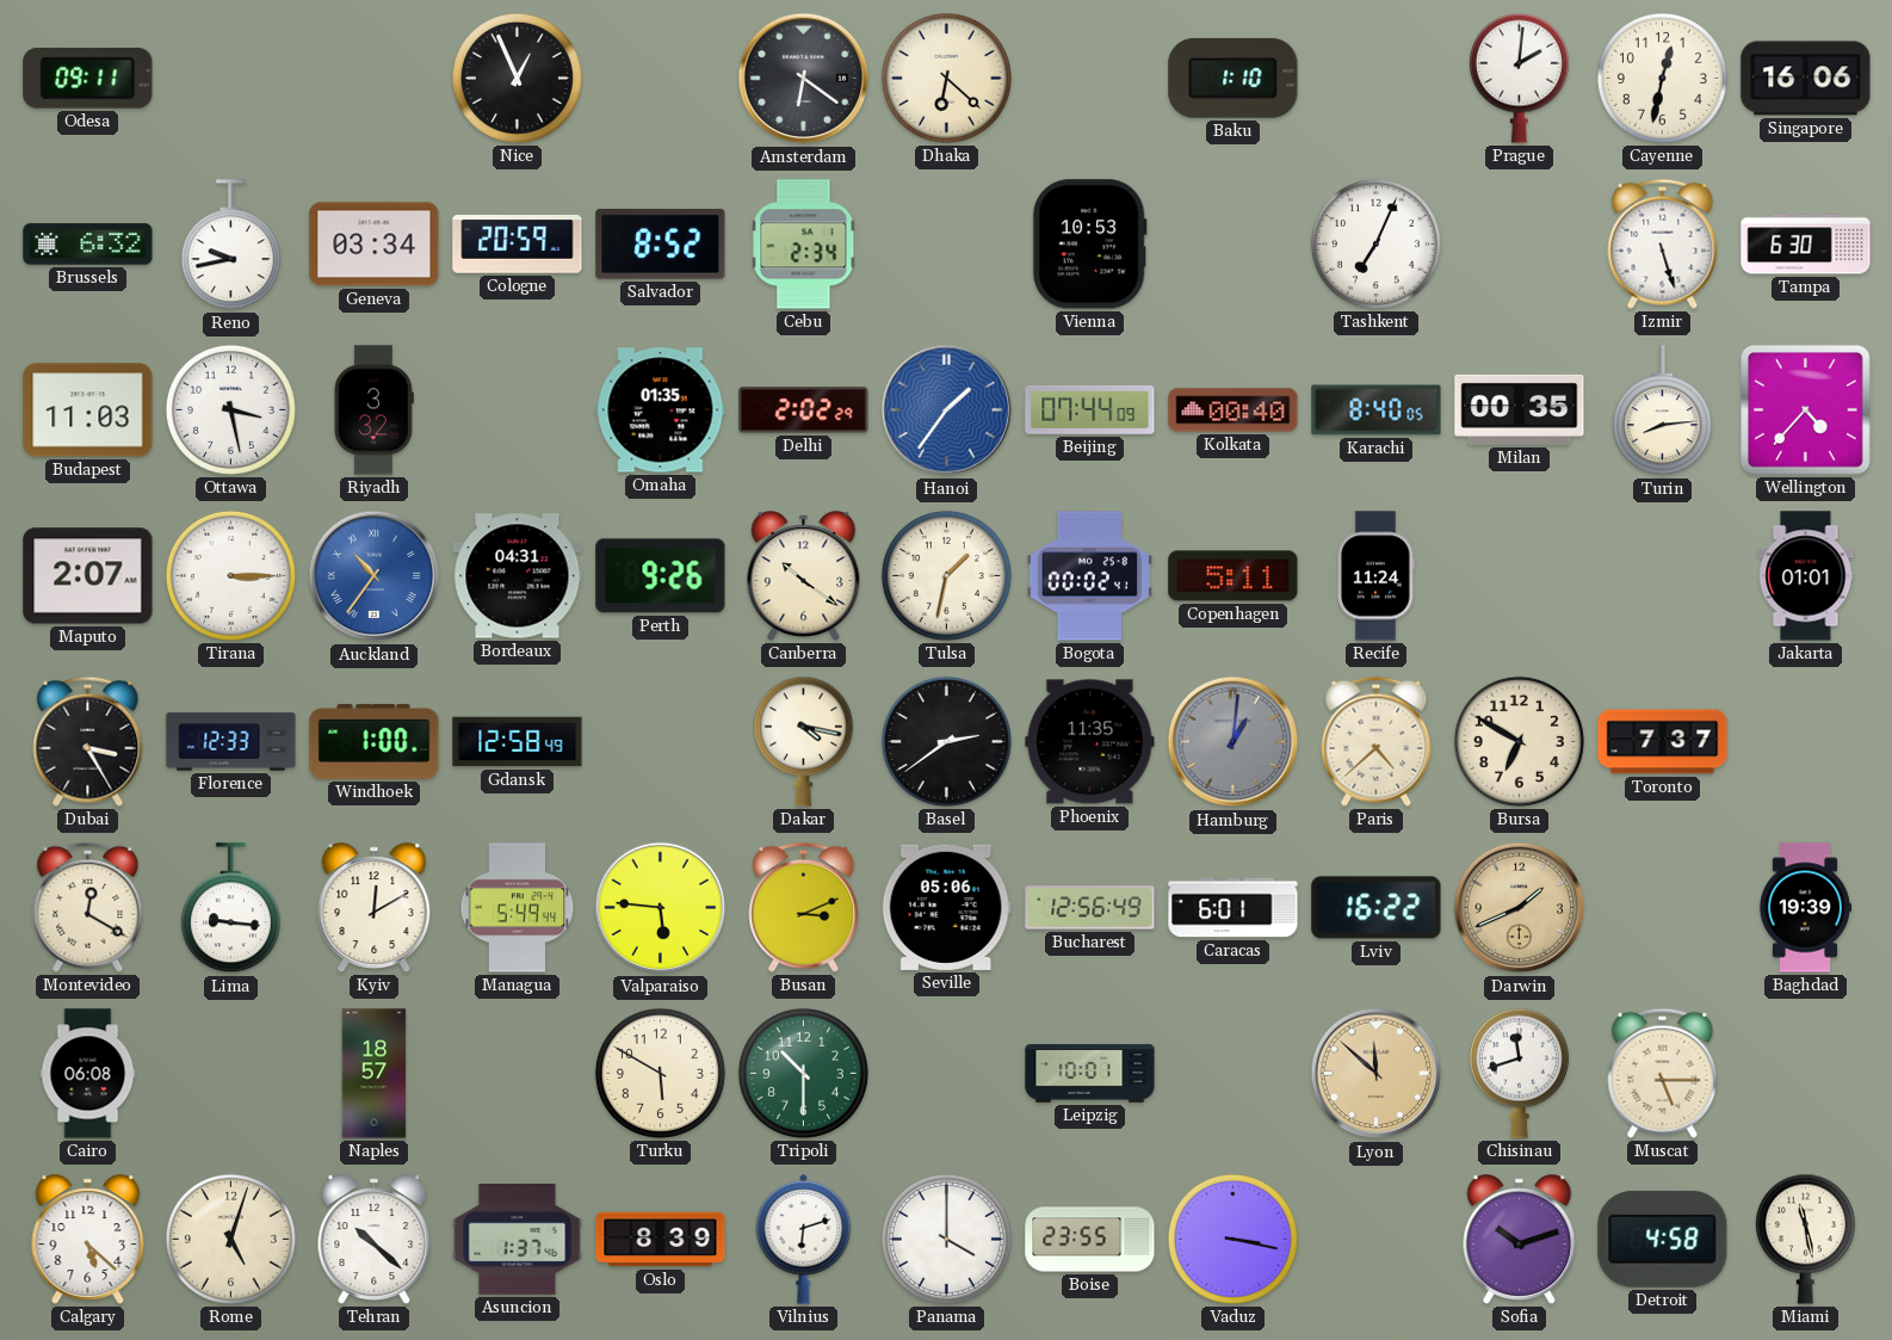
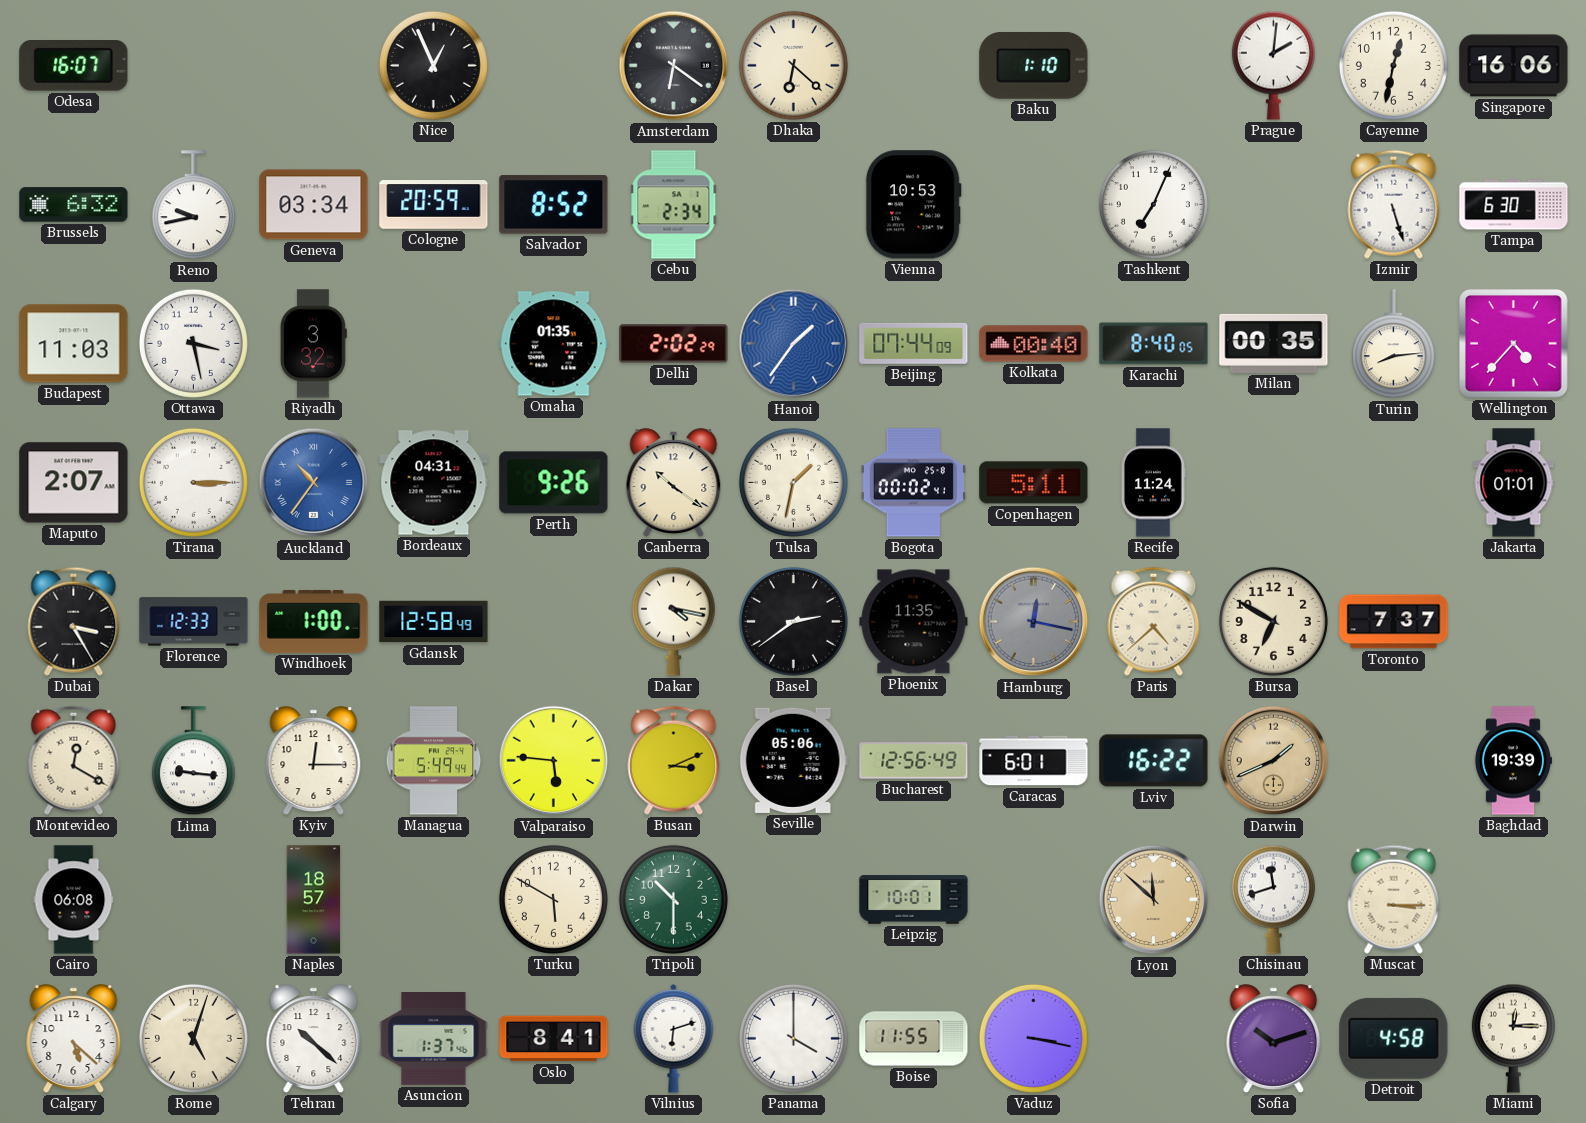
Odesa: 09:11 -> 16:07 (74, 66)
Hamburg: 1:01 -> 12:17 (1034, 622)
Kyiv: 12:10 -> 12:15 (314, 761)
Muscat: 5:15 -> 3:15 (1394, 899)
Oslo: 8:39 -> 8:41 (554, 1039)
Boise: 23:55 -> 11:55 (914, 1039)
Miami: 11:28 -> 12:15 (1513, 1038)
